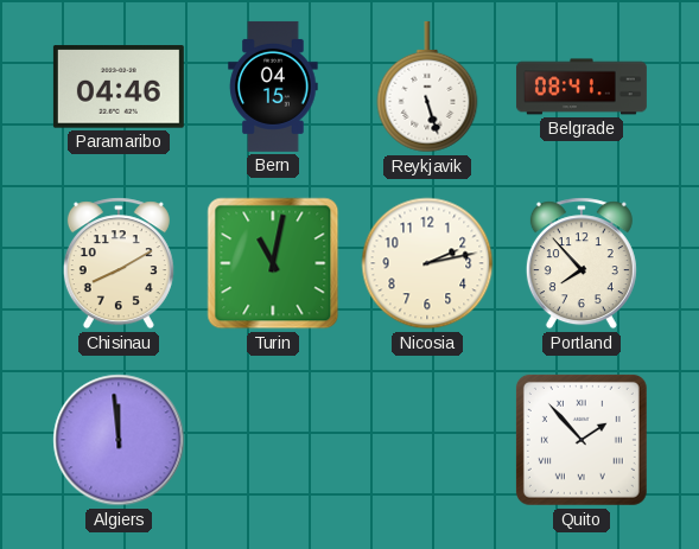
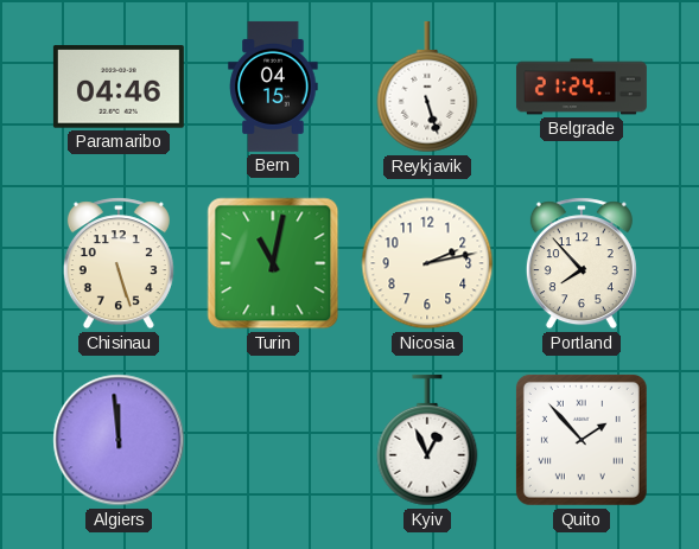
Belgrade: 08:41 -> 21:24 (582, 87)
Chisinau: 8:10 -> 5:27 (119, 263)
Kyiv: none -> 12:56 (427, 440)
